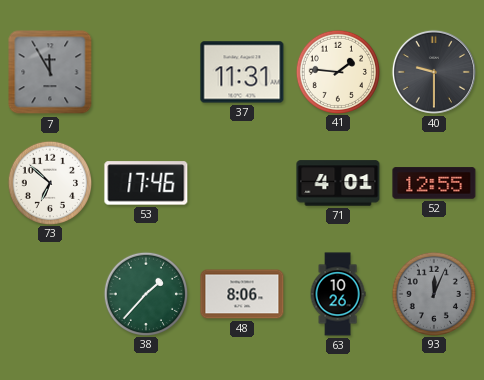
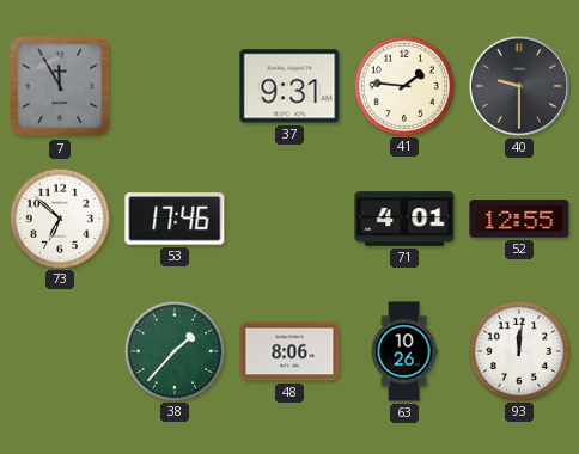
37: 11:31 -> 9:31 (289, 86)
93: 12:04 -> 12:01 (518, 350)
93 dial: grey -> white (518, 350)
